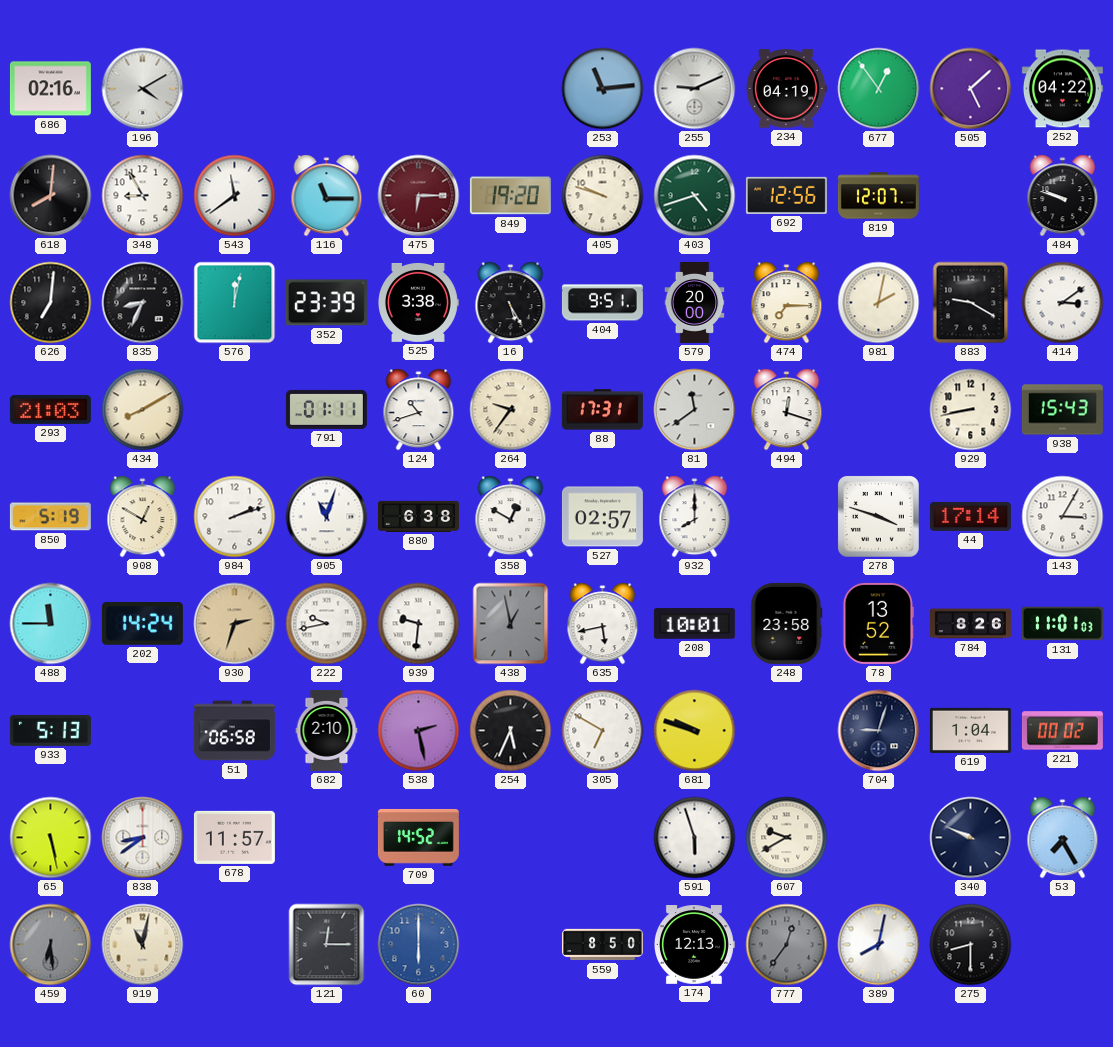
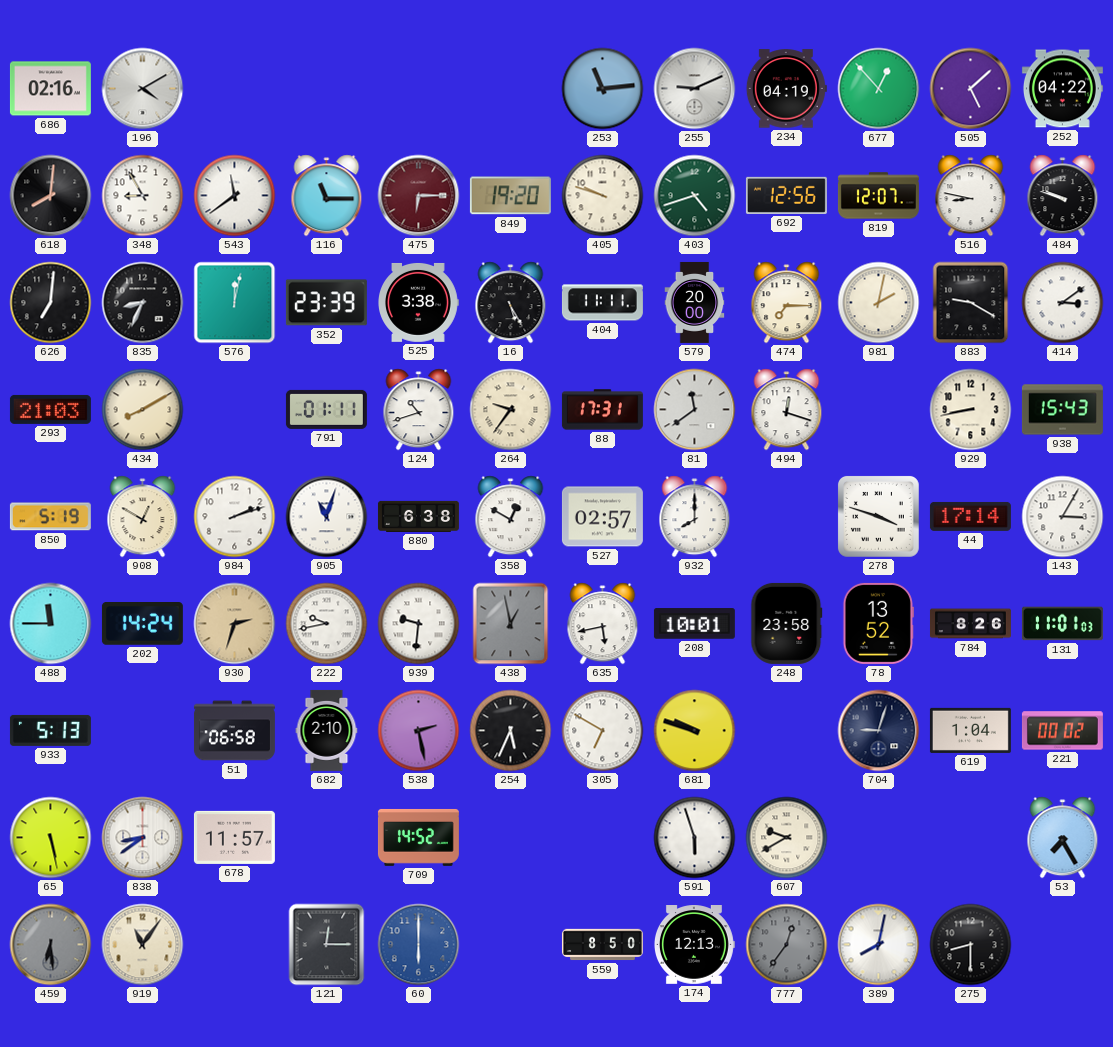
677: 12:54 -> 12:53 (879, 89)
516: none -> 8:47 (971, 196)
404: 9:51 -> 11:11 (602, 303)
340: 9:49 -> none (971, 838)
919: 11:02 -> 11:06 (143, 945)
